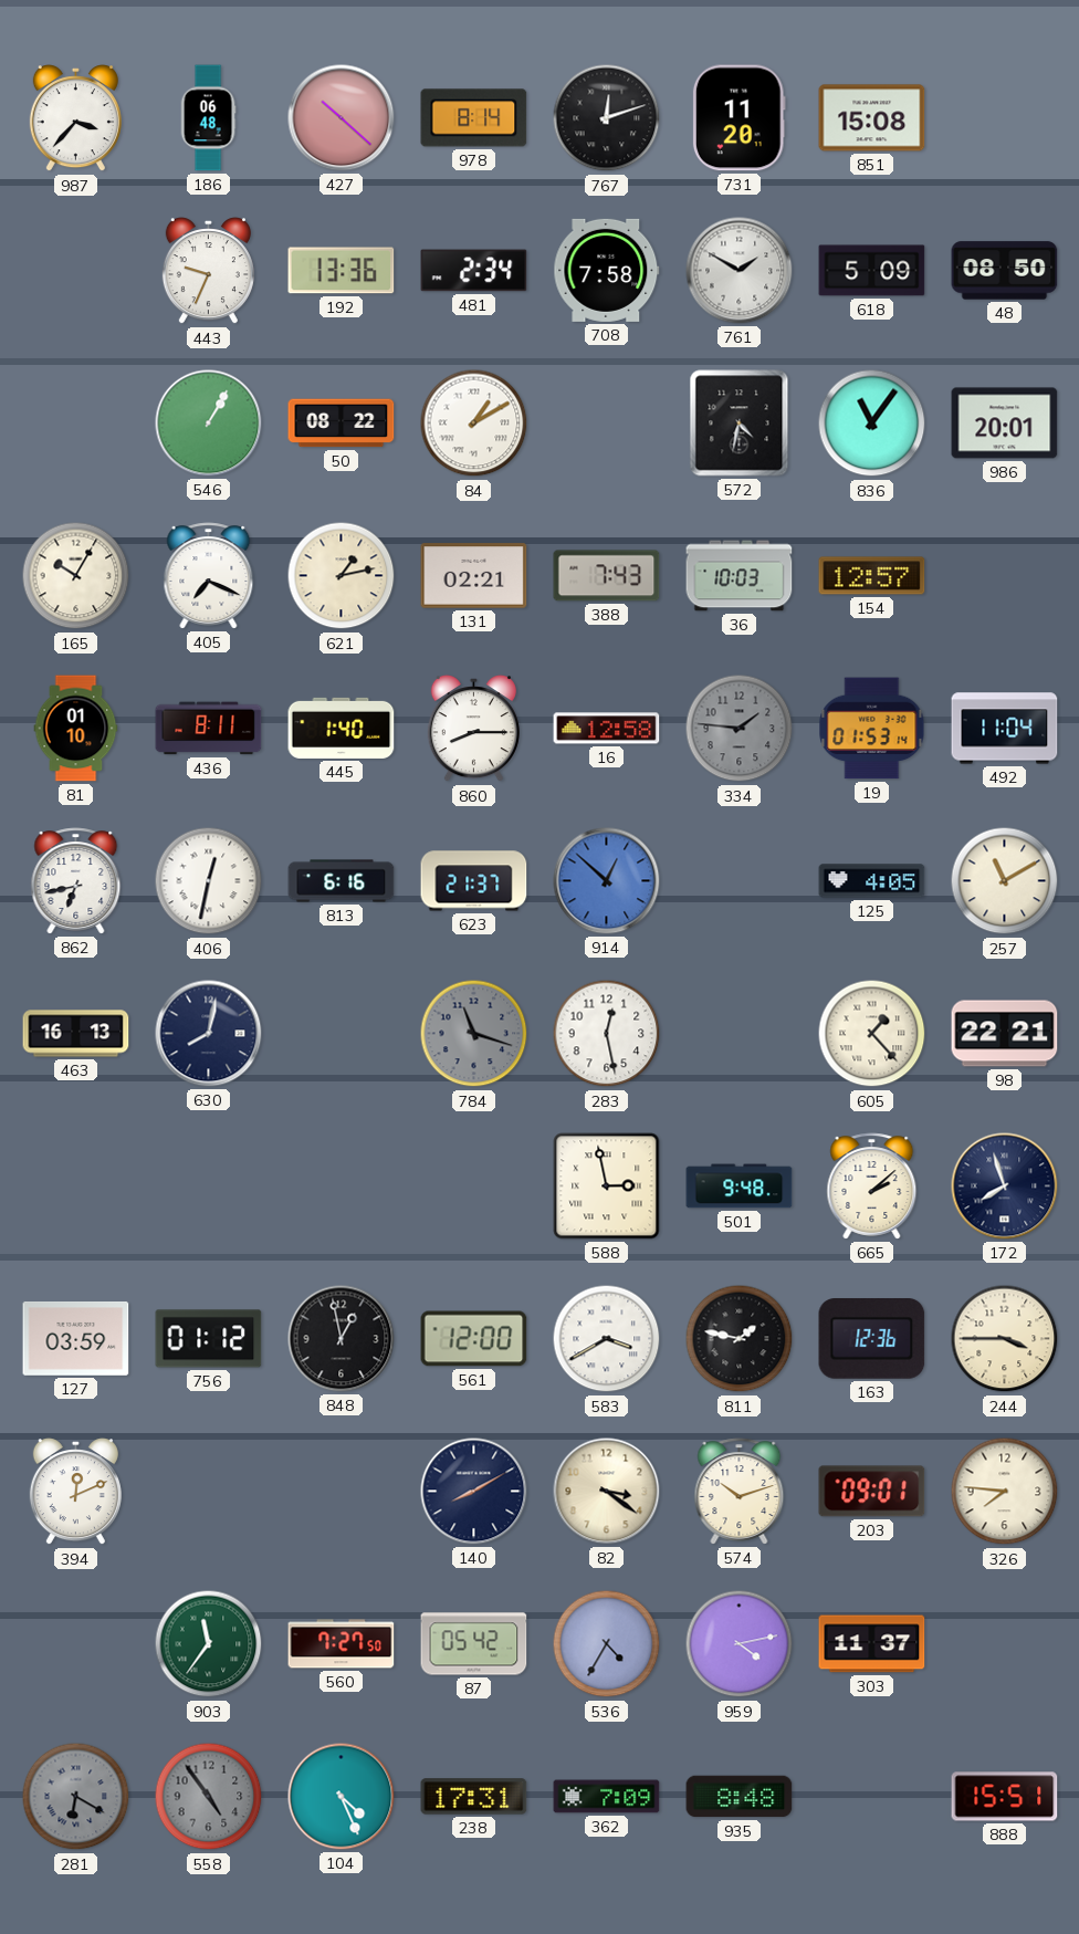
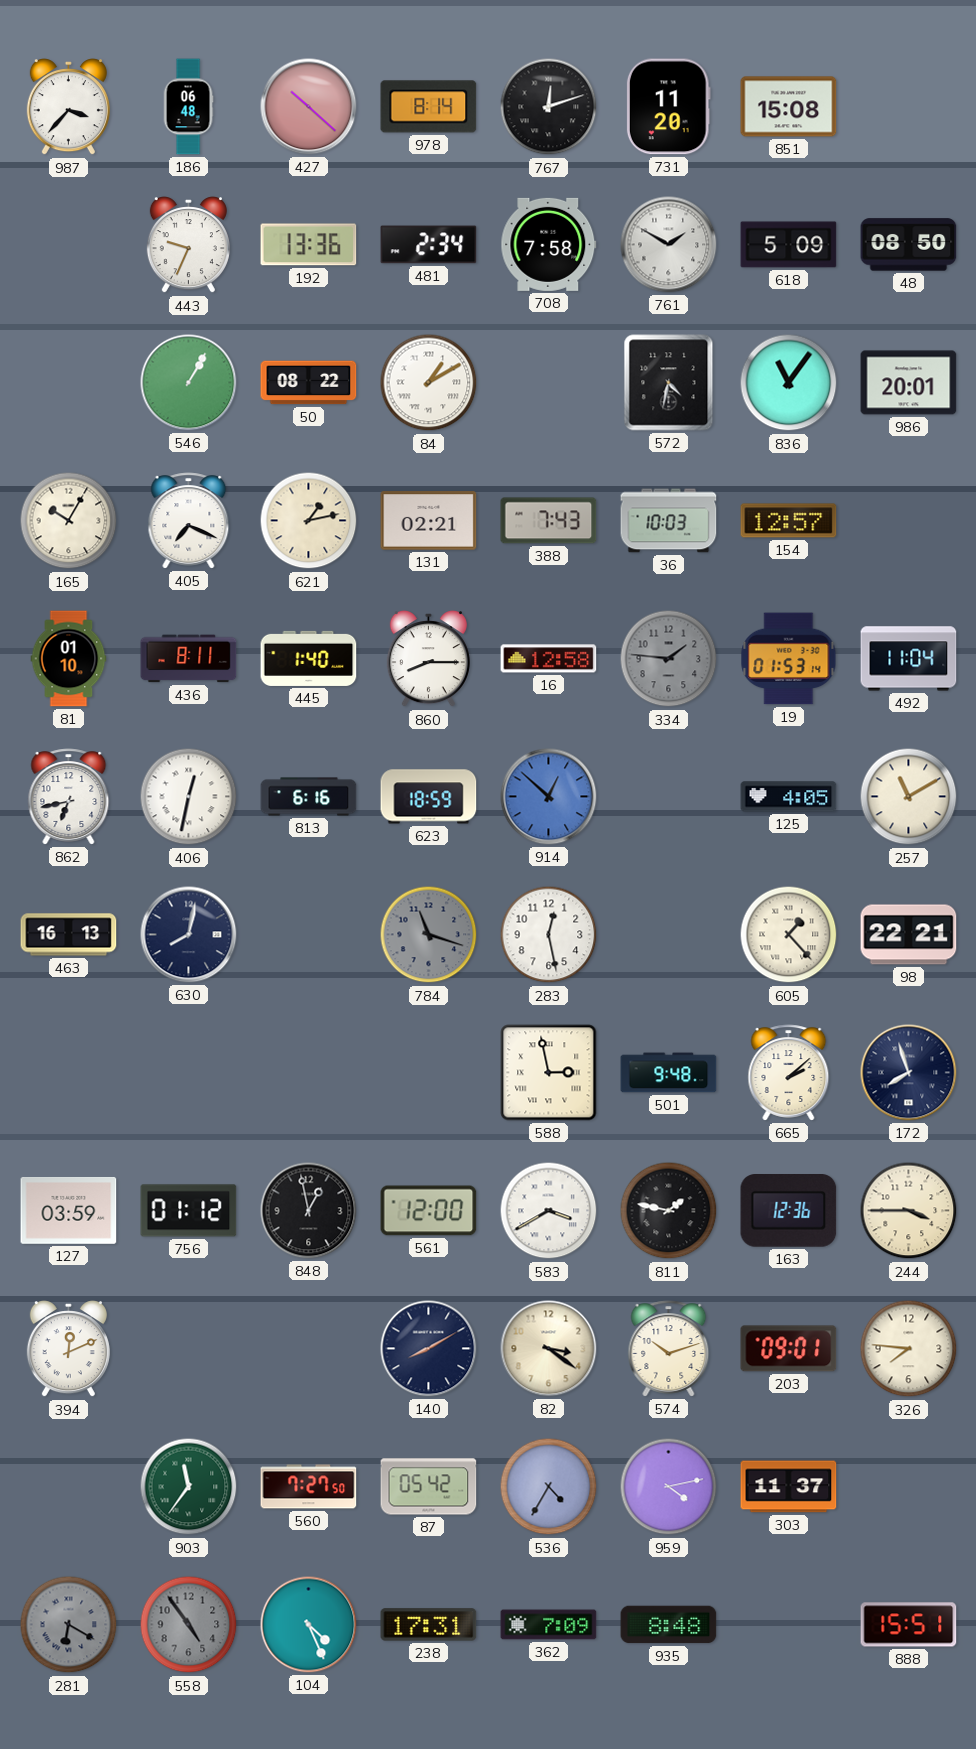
623: 21:37 -> 18:59 (429, 797)
